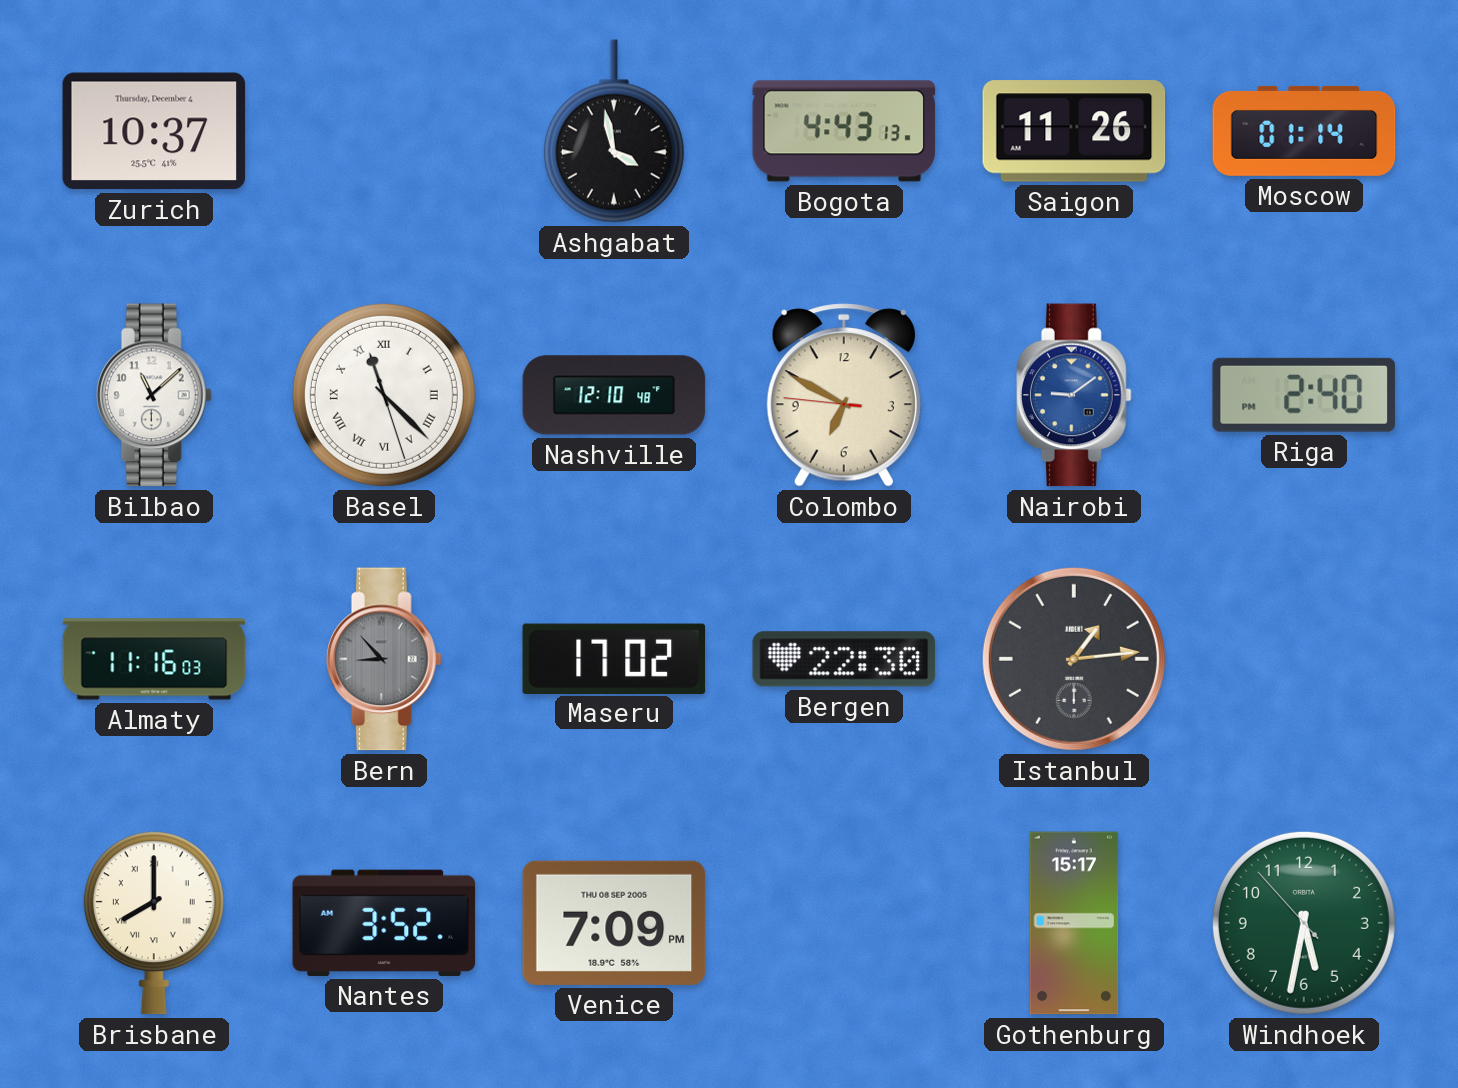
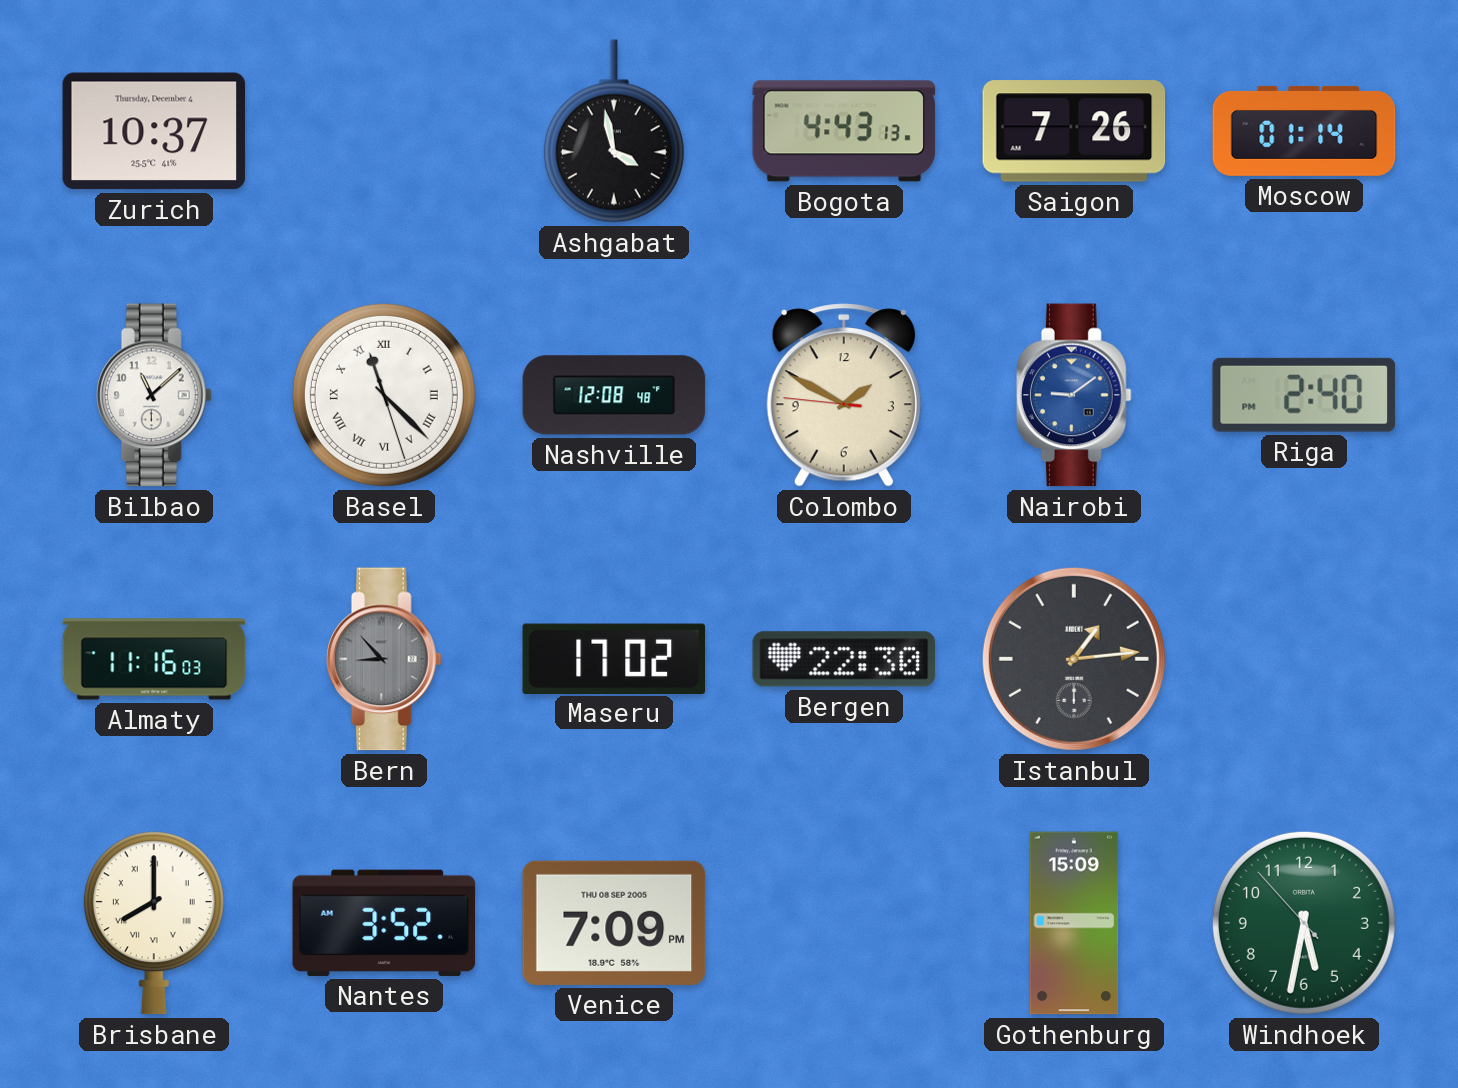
Saigon: 11:26 -> 7:26 (1074, 131)
Nashville: 12:10 -> 12:08 (614, 395)
Colombo: 6:49 -> 1:49 (844, 395)
Gothenburg: 15:17 -> 15:09 (1074, 923)
